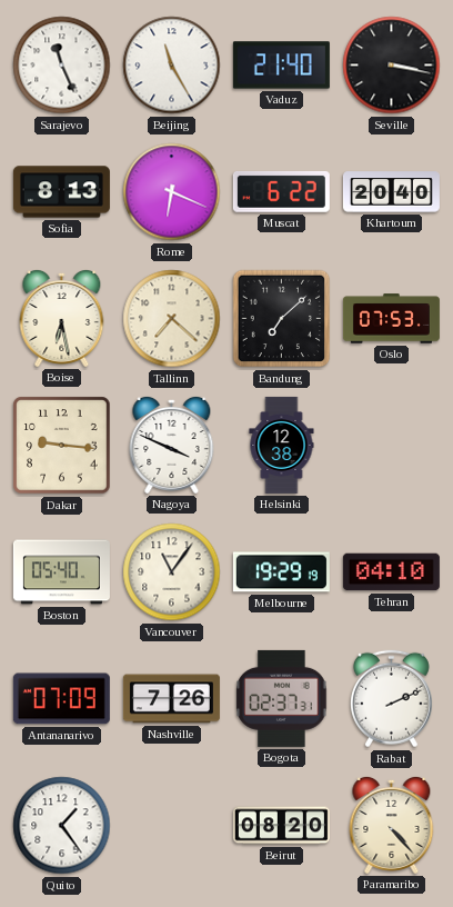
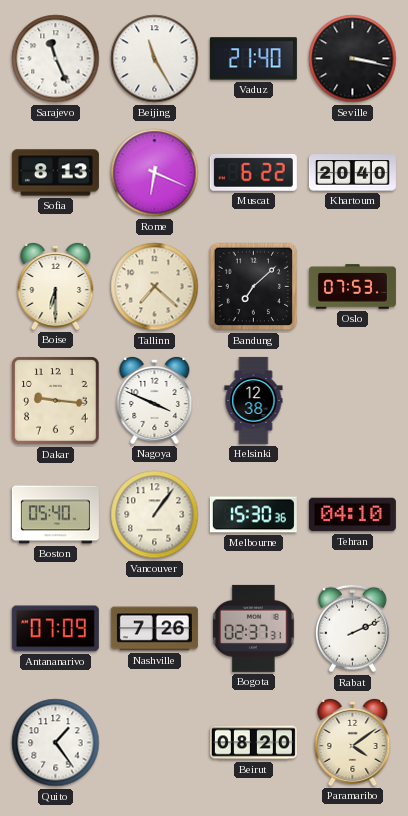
Boise: 6:28 -> 6:30 (56, 286)
Vancouver: 11:06 -> 1:06 (155, 515)
Melbourne: 19:29 -> 15:30 (253, 515)
Paramaribo: 4:23 -> 4:09 (353, 742)
